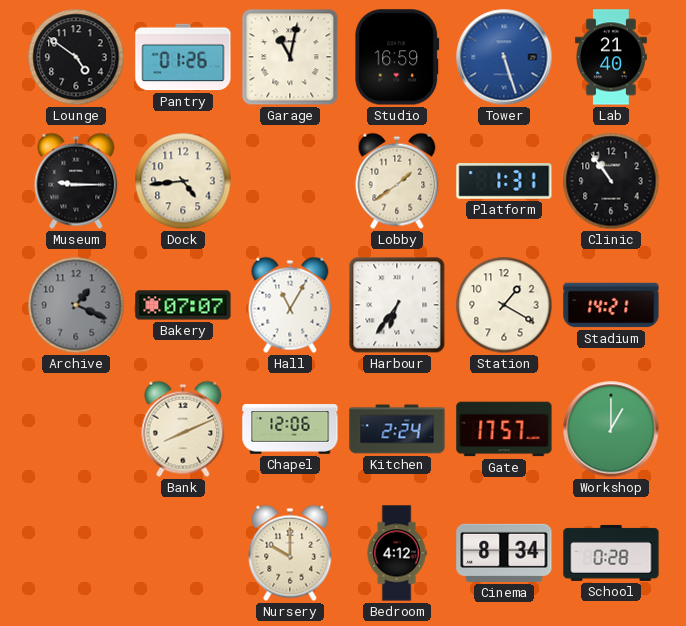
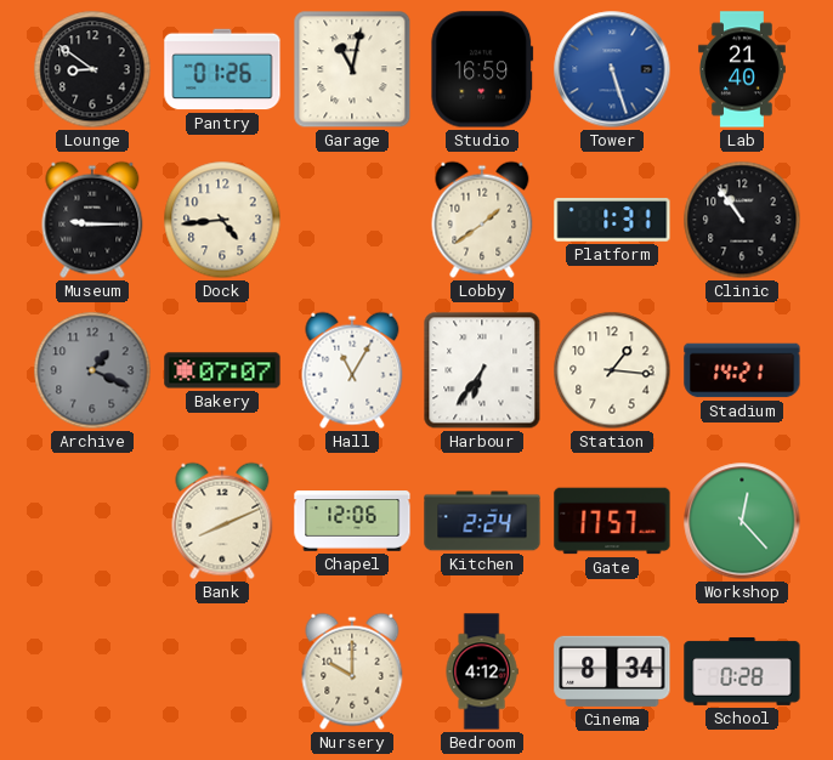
Lounge: 4:51 -> 8:51 (92, 69)
Station: 1:20 -> 1:16 (612, 370)
Workshop: 1:00 -> 12:23 (742, 521)
